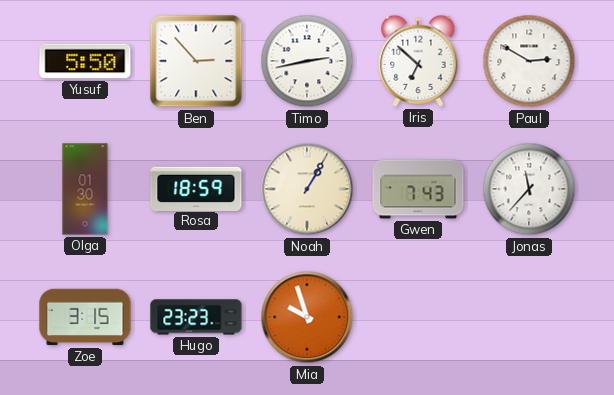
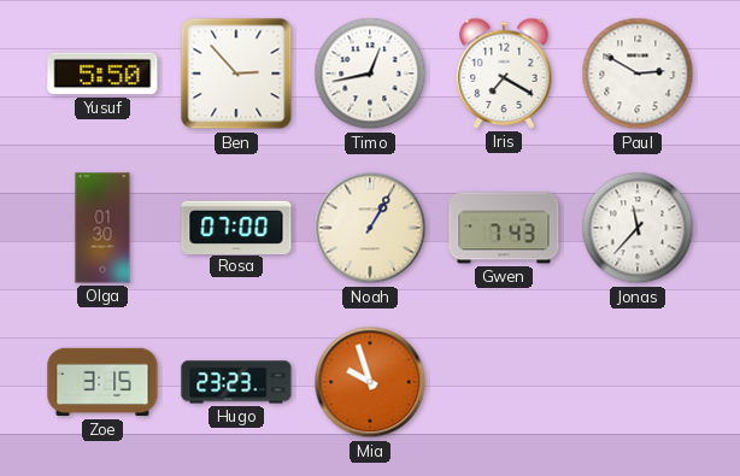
Timo: 2:43 -> 12:43 (370, 74)
Iris: 6:52 -> 7:20 (504, 74)
Rosa: 18:59 -> 07:00 (236, 227)
